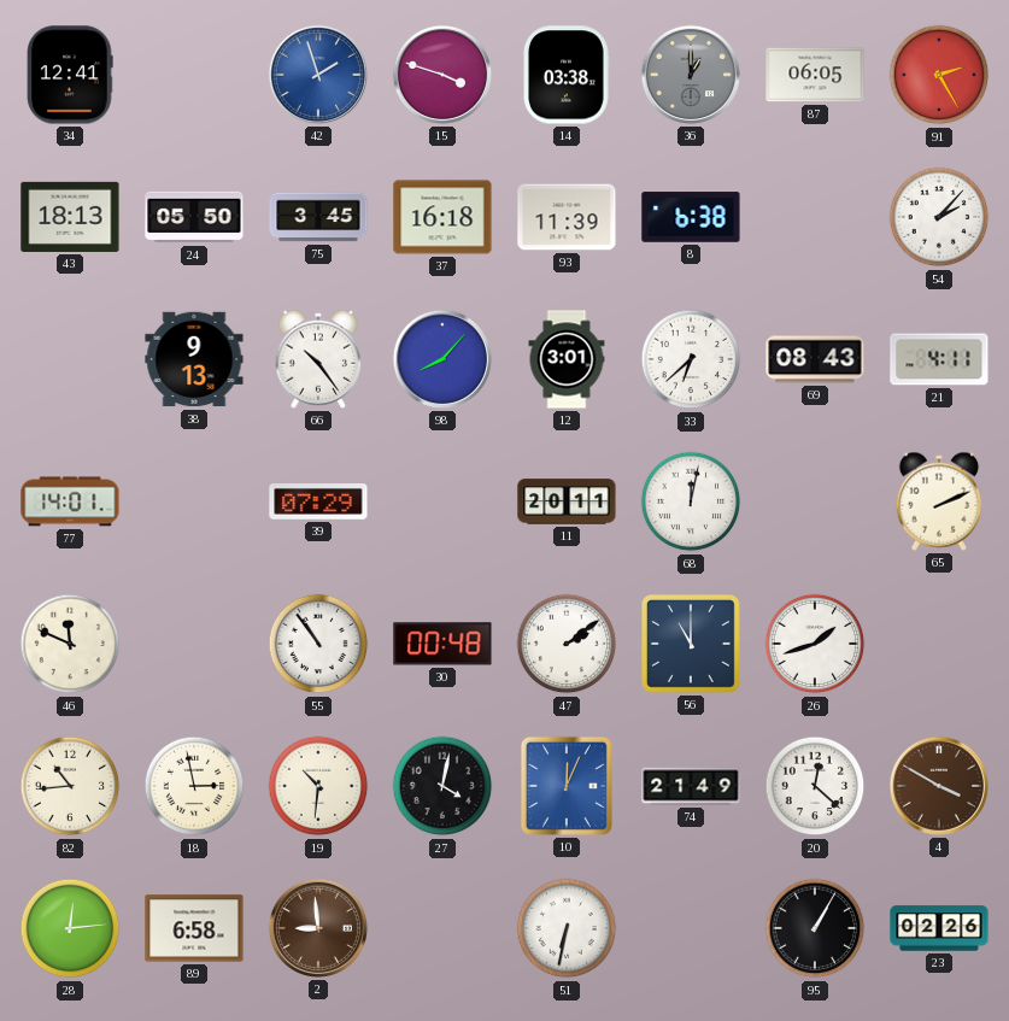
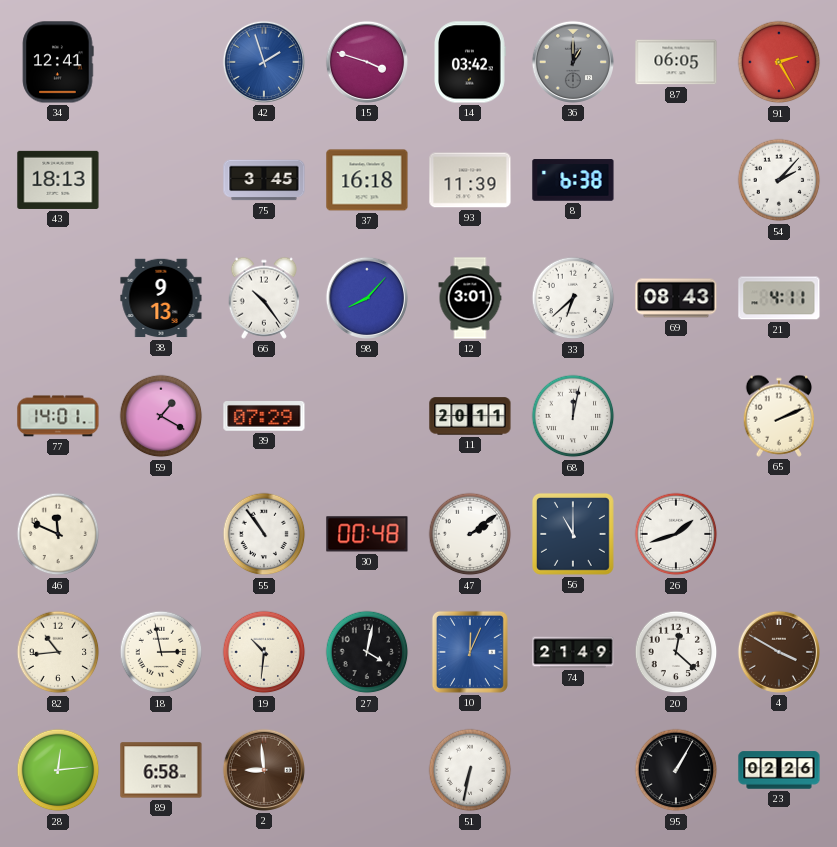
14: 03:38 -> 03:42 (470, 62)
24: 05:50 -> none (194, 217)
59: none -> 1:20 (161, 416)
